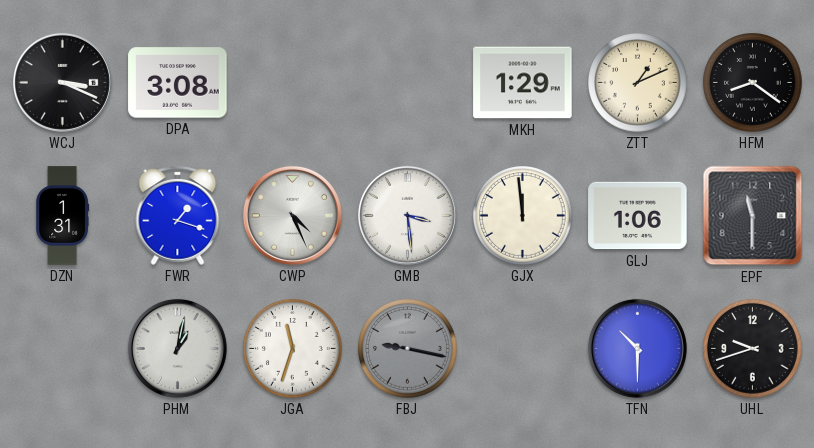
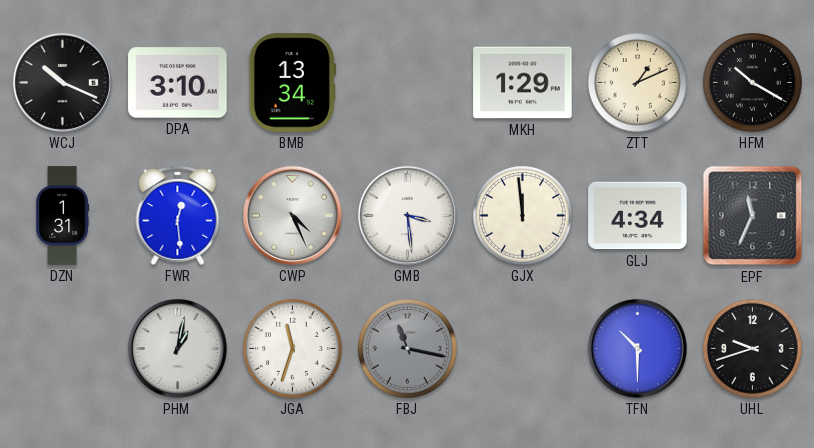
WCJ: 3:19 -> 10:19 (62, 82)
DPA: 3:08 -> 3:10 (178, 83)
BMB: none -> 13:34 (292, 83)
HFM: 8:21 -> 10:20 (753, 83)
FWR: 1:18 -> 12:29 (178, 215)
GLJ: 1:06 -> 4:34 (638, 216)
EPF: 11:30 -> 11:34 (753, 216)
FBJ: 9:17 -> 11:17 (408, 349)
